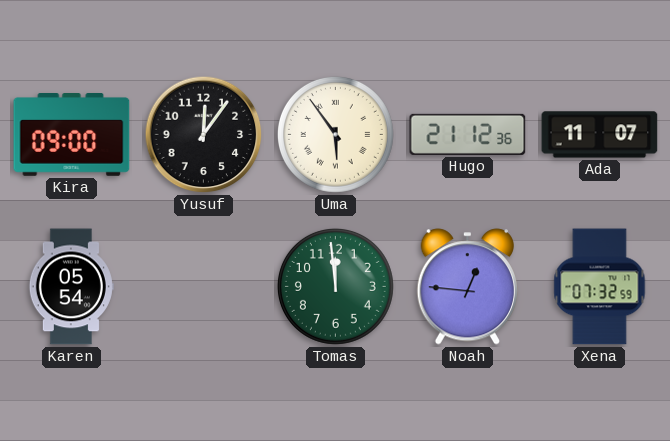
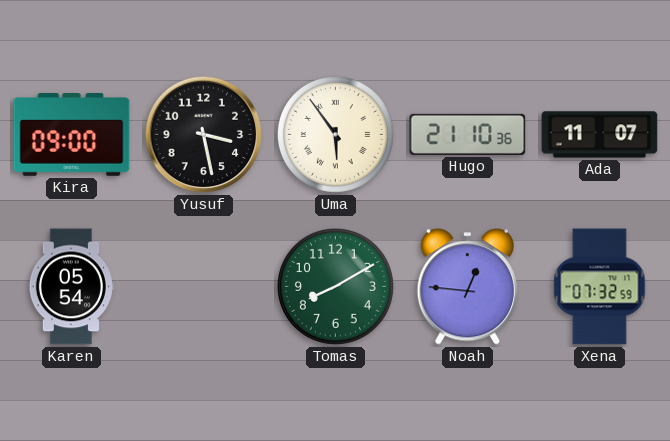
Yusuf: 12:06 -> 3:28 (204, 135)
Hugo: 21:12 -> 21:10 (468, 134)
Tomas: 11:59 -> 8:10 (335, 286)
